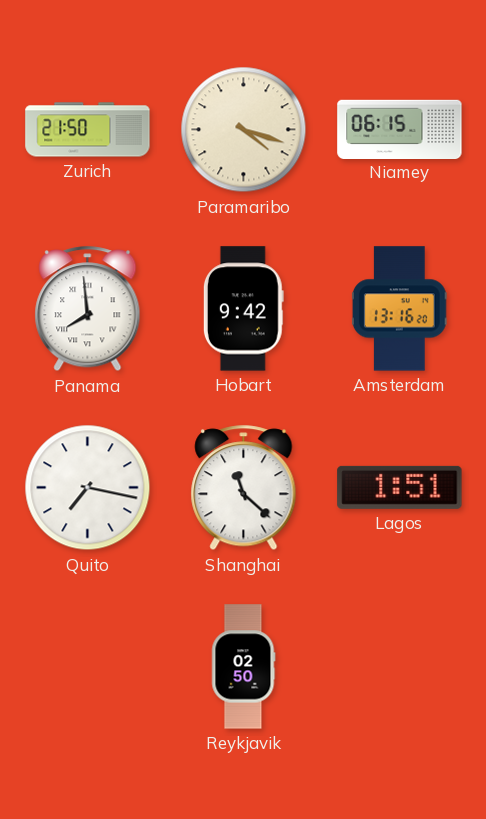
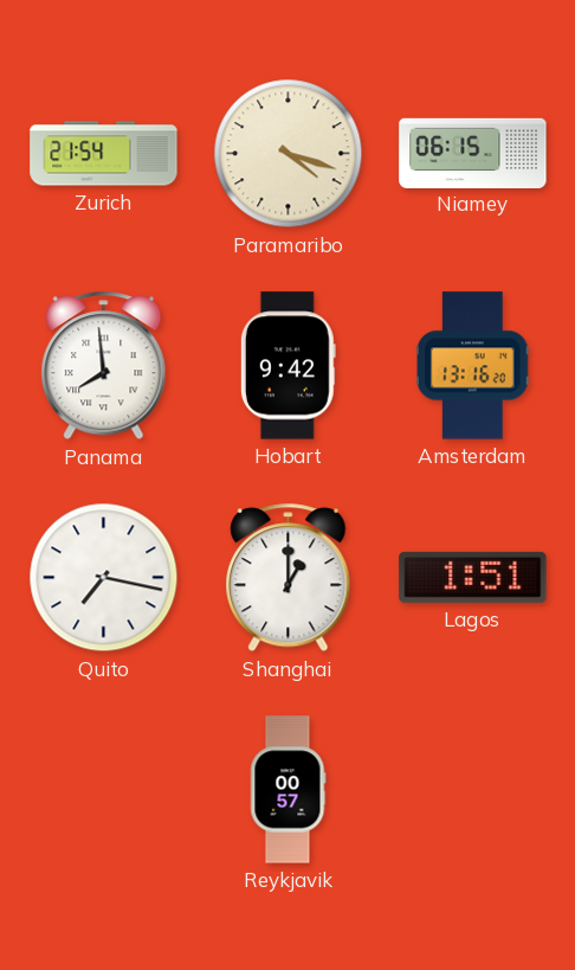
Zurich: 21:50 -> 21:54 (104, 154)
Shanghai: 11:22 -> 1:00 (289, 578)
Reykjavik: 02:50 -> 00:57 (287, 790)
